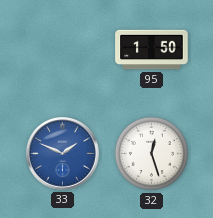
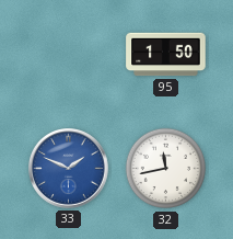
32: 12:27 -> 11:43 (166, 169)
